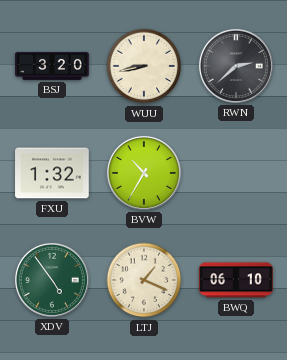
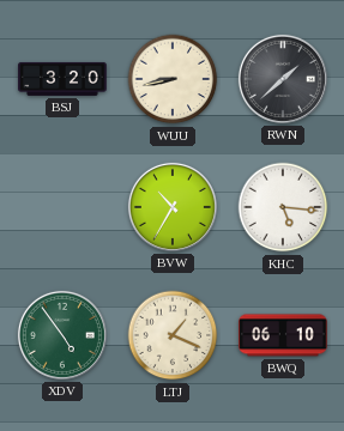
RWN: 2:38 -> 1:38 (283, 79)
FXU: 1:32 -> none (52, 173)
KHC: none -> 5:16 (283, 207)
